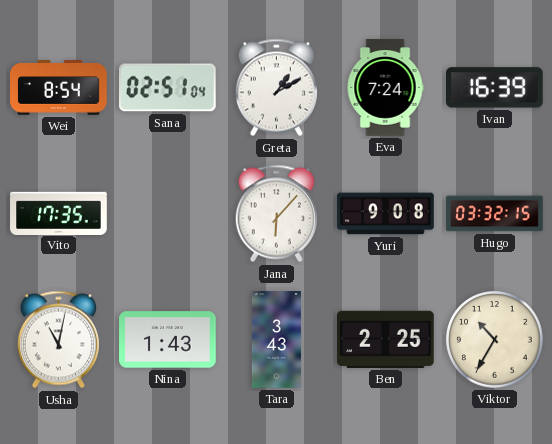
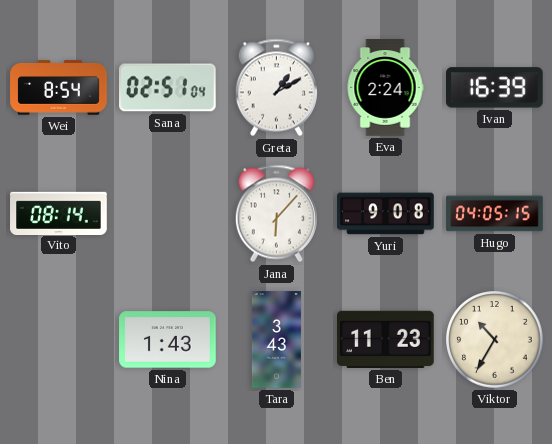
Eva: 7:24 -> 2:24 (385, 88)
Vito: 17:35 -> 08:14 (59, 213)
Hugo: 03:32 -> 04:05 (495, 214)
Usha: 11:02 -> none (58, 340)
Ben: 2:25 -> 11:23 (386, 339)
